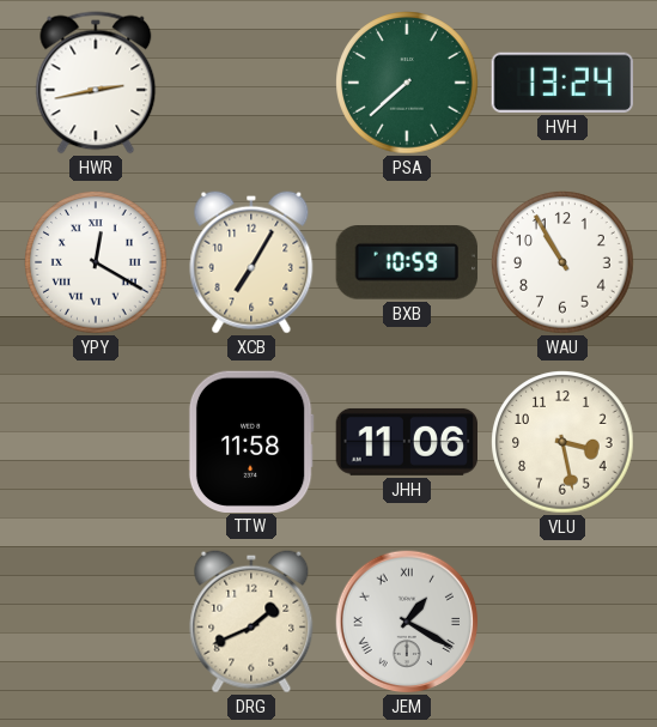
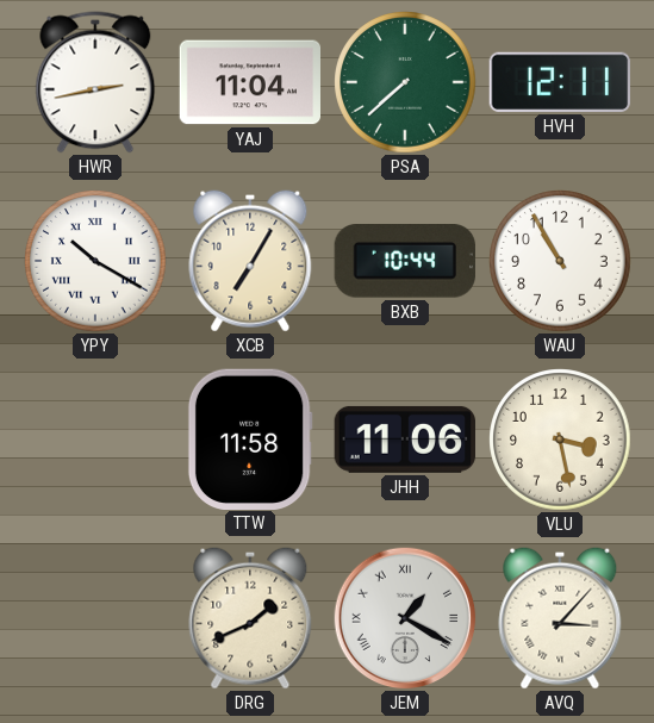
YAJ: none -> 11:04 (250, 82)
HVH: 13:24 -> 12:11 (559, 82)
YPY: 12:20 -> 10:20 (95, 261)
BXB: 10:59 -> 10:44 (405, 262)
AVQ: none -> 3:07 (560, 618)
